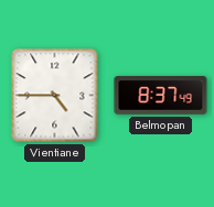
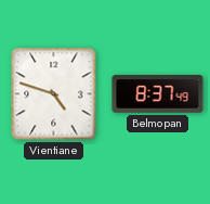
Vientiane: 4:45 -> 4:48 (54, 94)
